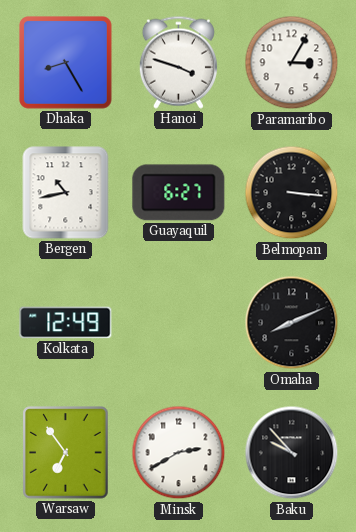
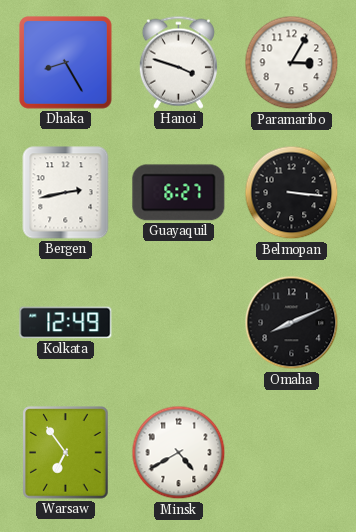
Bergen: 10:43 -> 2:43 (66, 193)
Minsk: 2:40 -> 4:40 (179, 453)
Baku: 9:53 -> none (292, 453)
